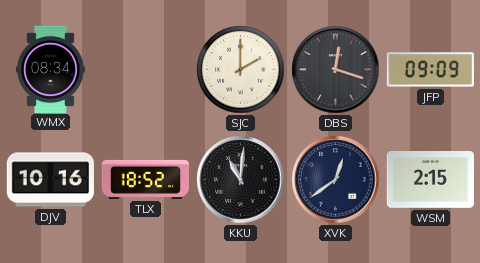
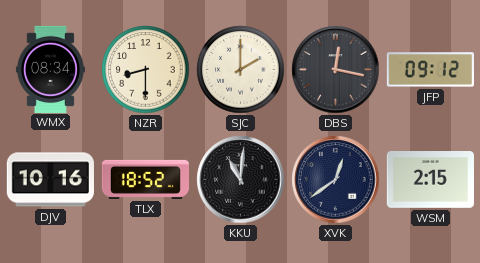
NZR: none -> 8:30 (146, 70)
DBS: 12:18 -> 12:17 (336, 70)
JFP: 09:09 -> 09:12 (430, 70)
